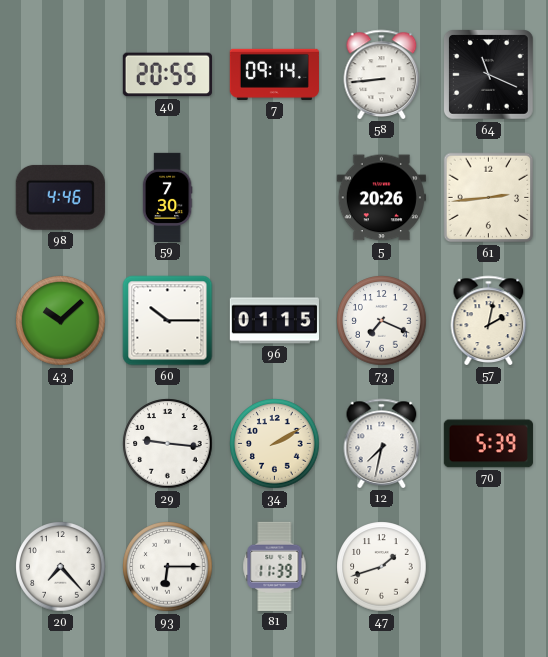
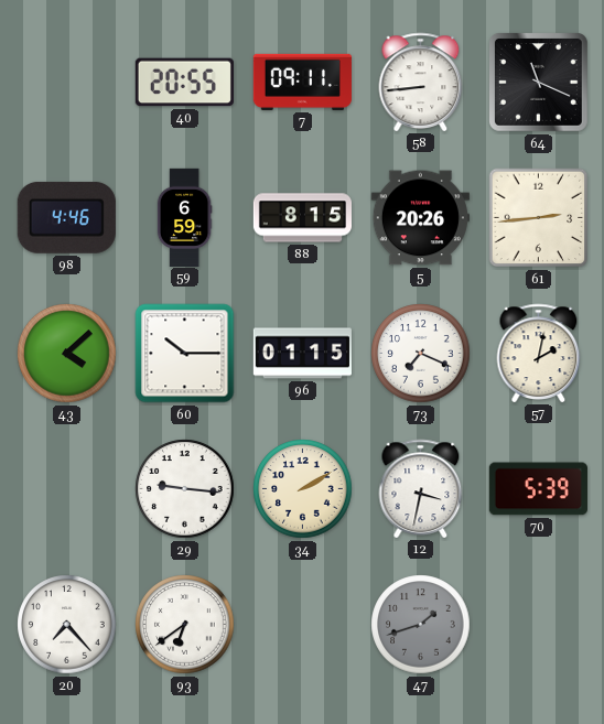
7: 09:14 -> 09:11 (302, 82)
59: 7:30 -> 6:59 (184, 217)
88: none -> 8:15 (302, 218)
43: 10:08 -> 4:08 (67, 354)
12: 7:32 -> 3:32 (421, 488)
93: 6:15 -> 6:39 (185, 625)
81: 11:39 -> none (275, 566)
47 dial: white -> grey (421, 625)
